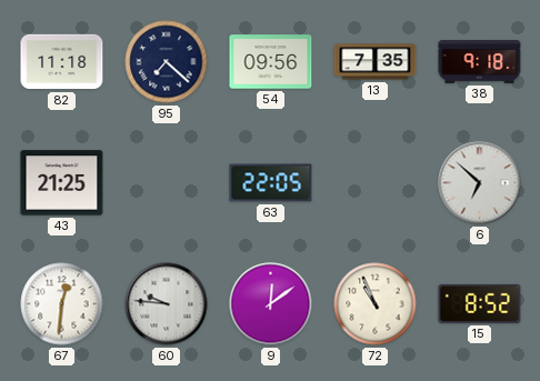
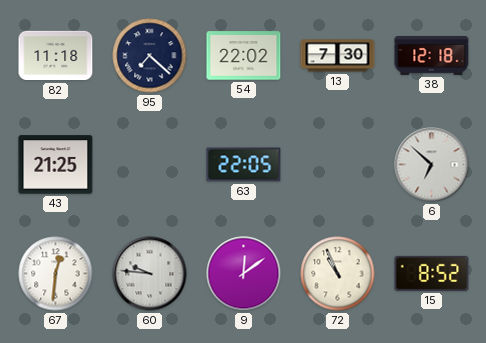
54: 09:56 -> 22:02 (244, 56)
13: 7:35 -> 7:30 (338, 56)
38: 9:18 -> 12:18 (432, 55)
